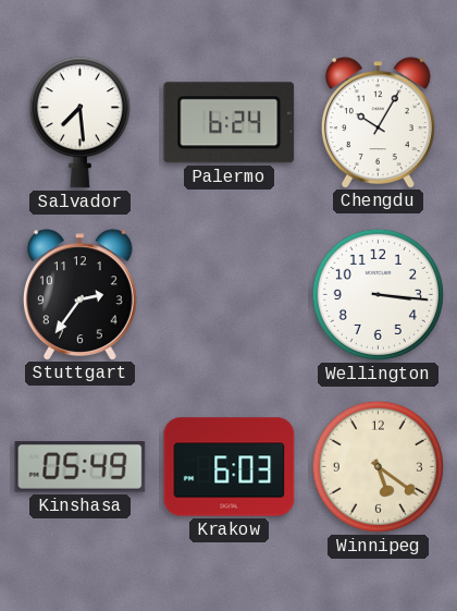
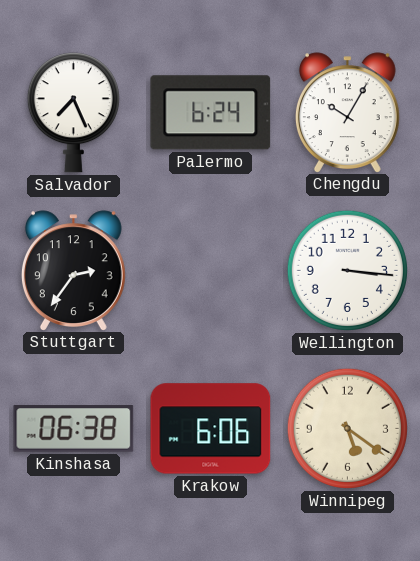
Salvador: 7:29 -> 7:26 (73, 113)
Kinshasa: 05:49 -> 06:38 (74, 429)
Krakow: 6:03 -> 6:06 (211, 429)
